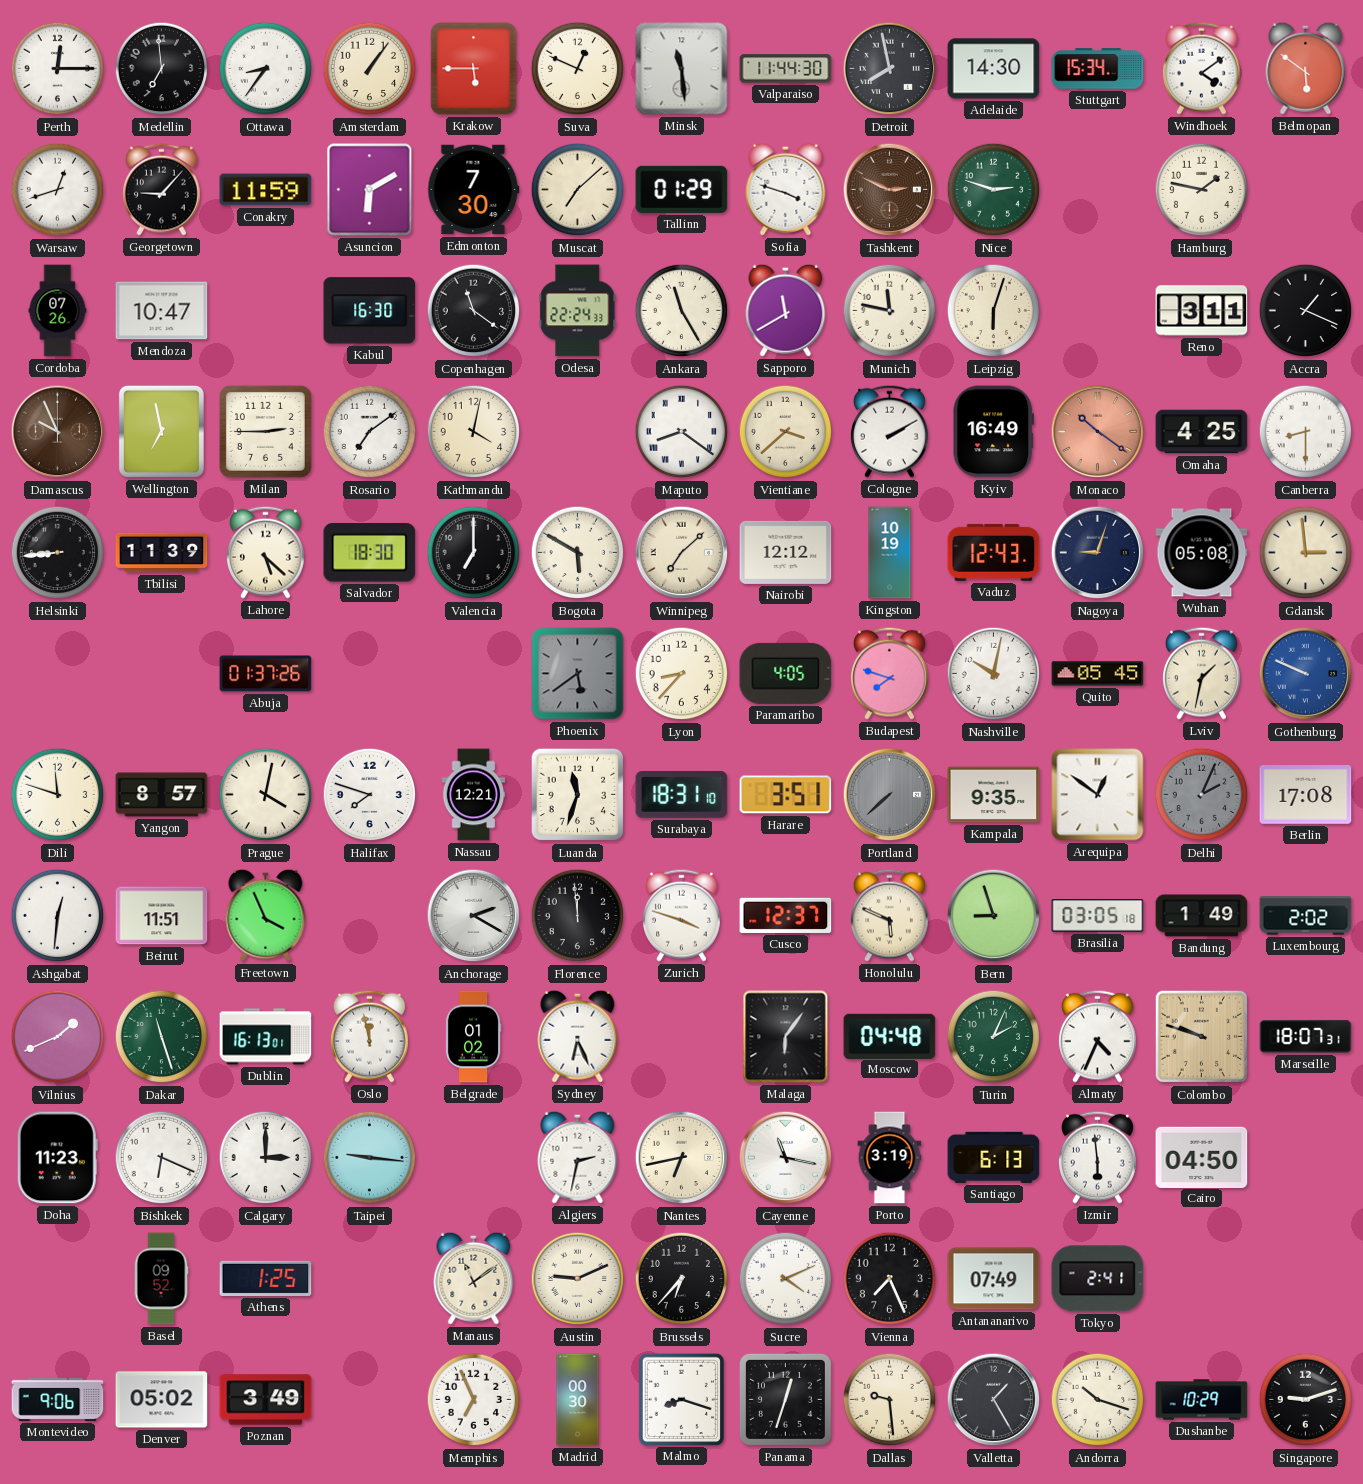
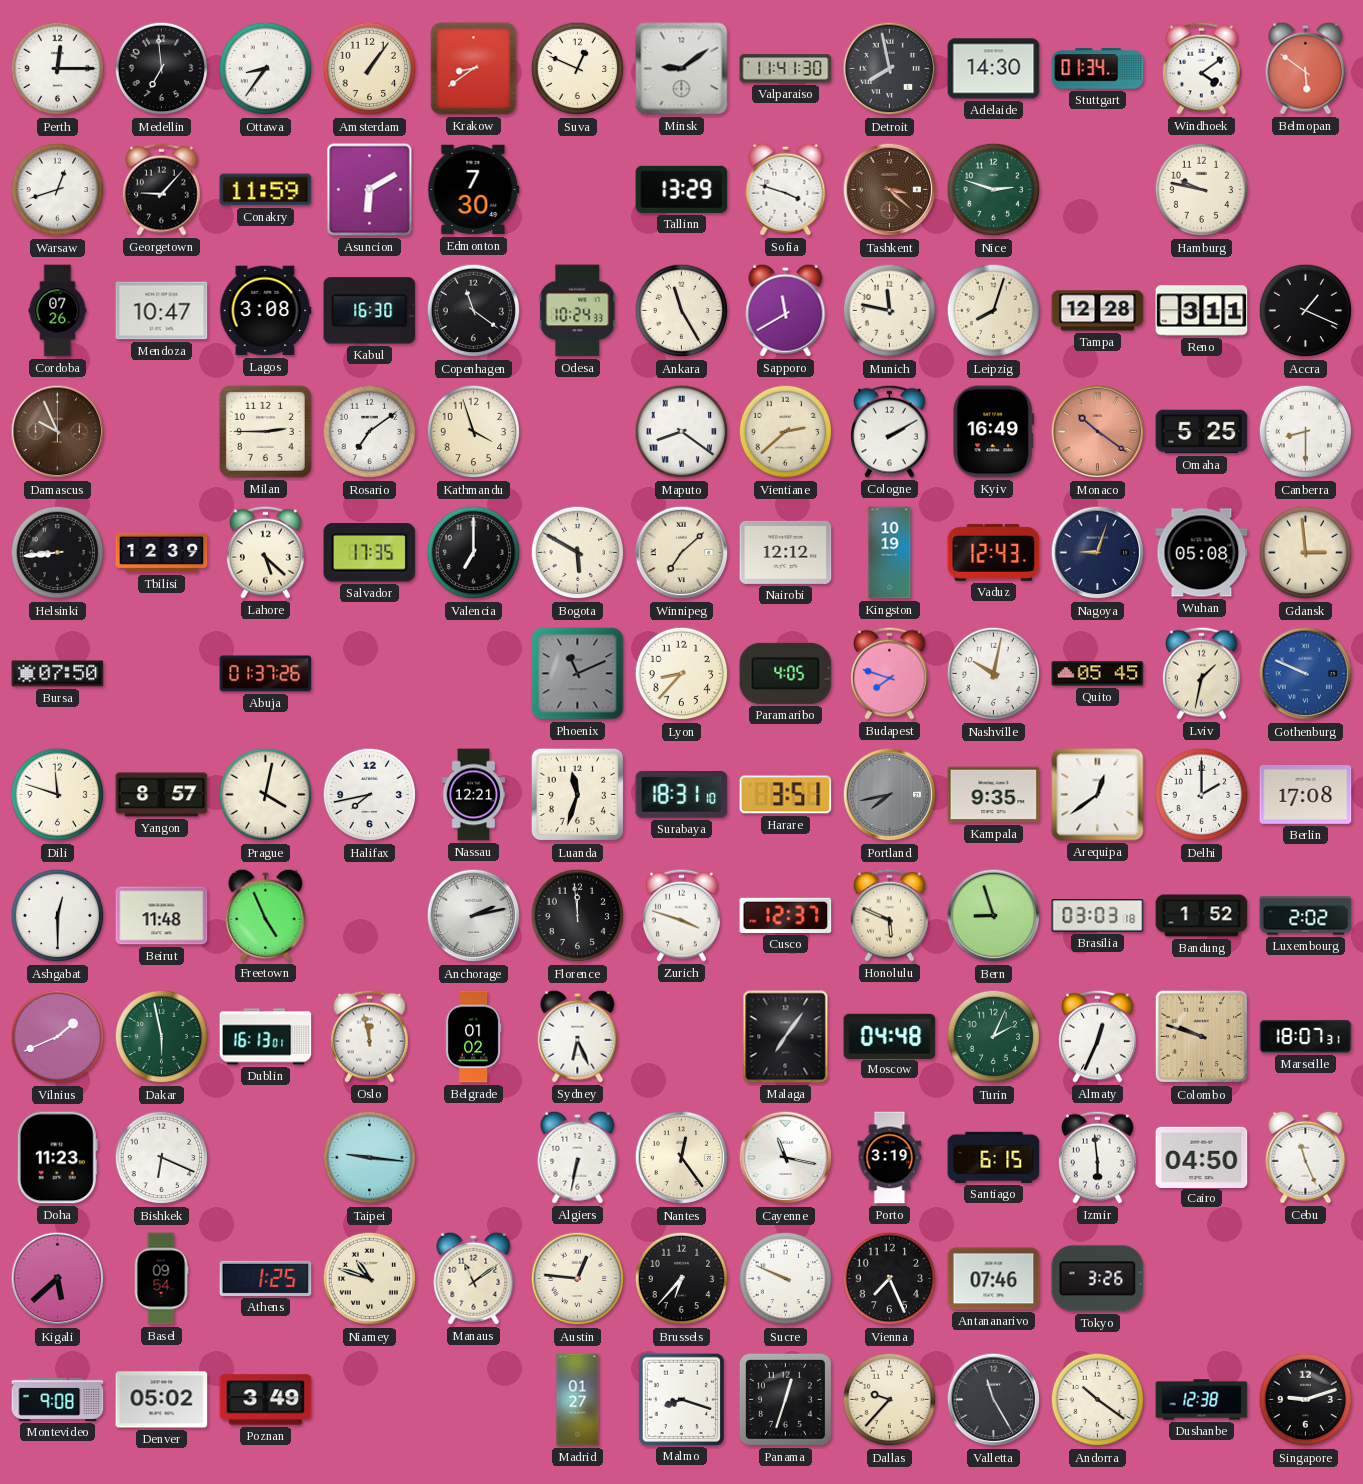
Krakow: 5:45 -> 8:39 (474, 69)
Minsk: 11:29 -> 9:09 (682, 69)
Valparaiso: 11:44 -> 11:41 (786, 69)
Stuttgart: 15:34 -> 01:34 (1098, 69)
Muscat: 7:08 -> none (578, 190)
Tallinn: 01:29 -> 13:29 (682, 189)
Tashkent: 2:49 -> 3:22 (890, 190)
Hamburg: 1:47 -> 9:47 (1202, 190)
Lagos: none -> 3:08 (265, 311)
Odesa: 22:24 -> 10:24 (578, 311)
Leipzig: 6:03 -> 8:03 (994, 311)
Tampa: none -> 12:28 (1098, 311)
Wellington: 6:58 -> none (161, 431)
Kathmandu: 4:02 -> 3:57 (474, 432)
Vientiane: 3:38 -> 2:38 (786, 432)
Omaha: 4:25 -> 5:25 (1202, 432)
Tbilisi: 11:39 -> 12:39 (162, 553)
Salvador: 18:30 -> 17:35 (370, 553)
Bursa: none -> 07:50 (58, 674)
Phoenix: 5:39 -> 11:11 (578, 674)
Halifax: 7:48 -> 7:43 (370, 795)
Portland: 7:38 -> 7:43 (890, 795)
Arequipa: 12:51 -> 12:39 (1098, 795)
Delhi: 2:04 -> 2:00 (1202, 795)
Delhi dial: grey -> white (1202, 795)
Ashgabat: 12:31 -> 12:30 (58, 916)
Beirut: 11:51 -> 11:48 (162, 916)
Freetown: 3:56 -> 4:56 (266, 915)
Anchorage: 2:20 -> 2:13 (474, 916)
Brasilia: 03:05 -> 03:03 (1098, 916)
Bandung: 1:49 -> 1:52 (1202, 916)
Dakar: 11:27 -> 5:58 (162, 1037)
Malaga: 6:06 -> 7:06 (786, 1037)
Almaty: 4:34 -> 12:34 (1098, 1036)
Calgary: 3:00 -> none (266, 1158)
Algiers: 2:32 -> 6:32 (578, 1157)
Nantes: 6:43 -> 12:24 (682, 1158)
Santiago: 6:13 -> 6:15 (994, 1157)
Cebu: none -> 11:26 (1306, 1157)
Kigali: none -> 5:38 (58, 1279)
Basel: 09:52 -> 09:54 (161, 1279)
Niamey: none -> 10:48 (370, 1279)
Austin: 9:11 -> 12:46 (578, 1279)
Sucre: 4:11 -> 9:49 (786, 1279)
Antananarivo: 07:49 -> 07:46 (994, 1279)
Tokyo: 2:41 -> 3:26 (1098, 1279)
Montevideo: 9:06 -> 9:08 (58, 1399)
Memphis: 6:56 -> none (474, 1400)
Madrid: 00:30 -> 01:27 (578, 1400)
Dallas: 9:29 -> 9:37 (890, 1400)
Valletta: 1:25 -> 11:25 (994, 1400)
Andorra: 10:18 -> 10:21 (1098, 1400)
Dushanbe: 10:29 -> 12:38 (1202, 1400)
